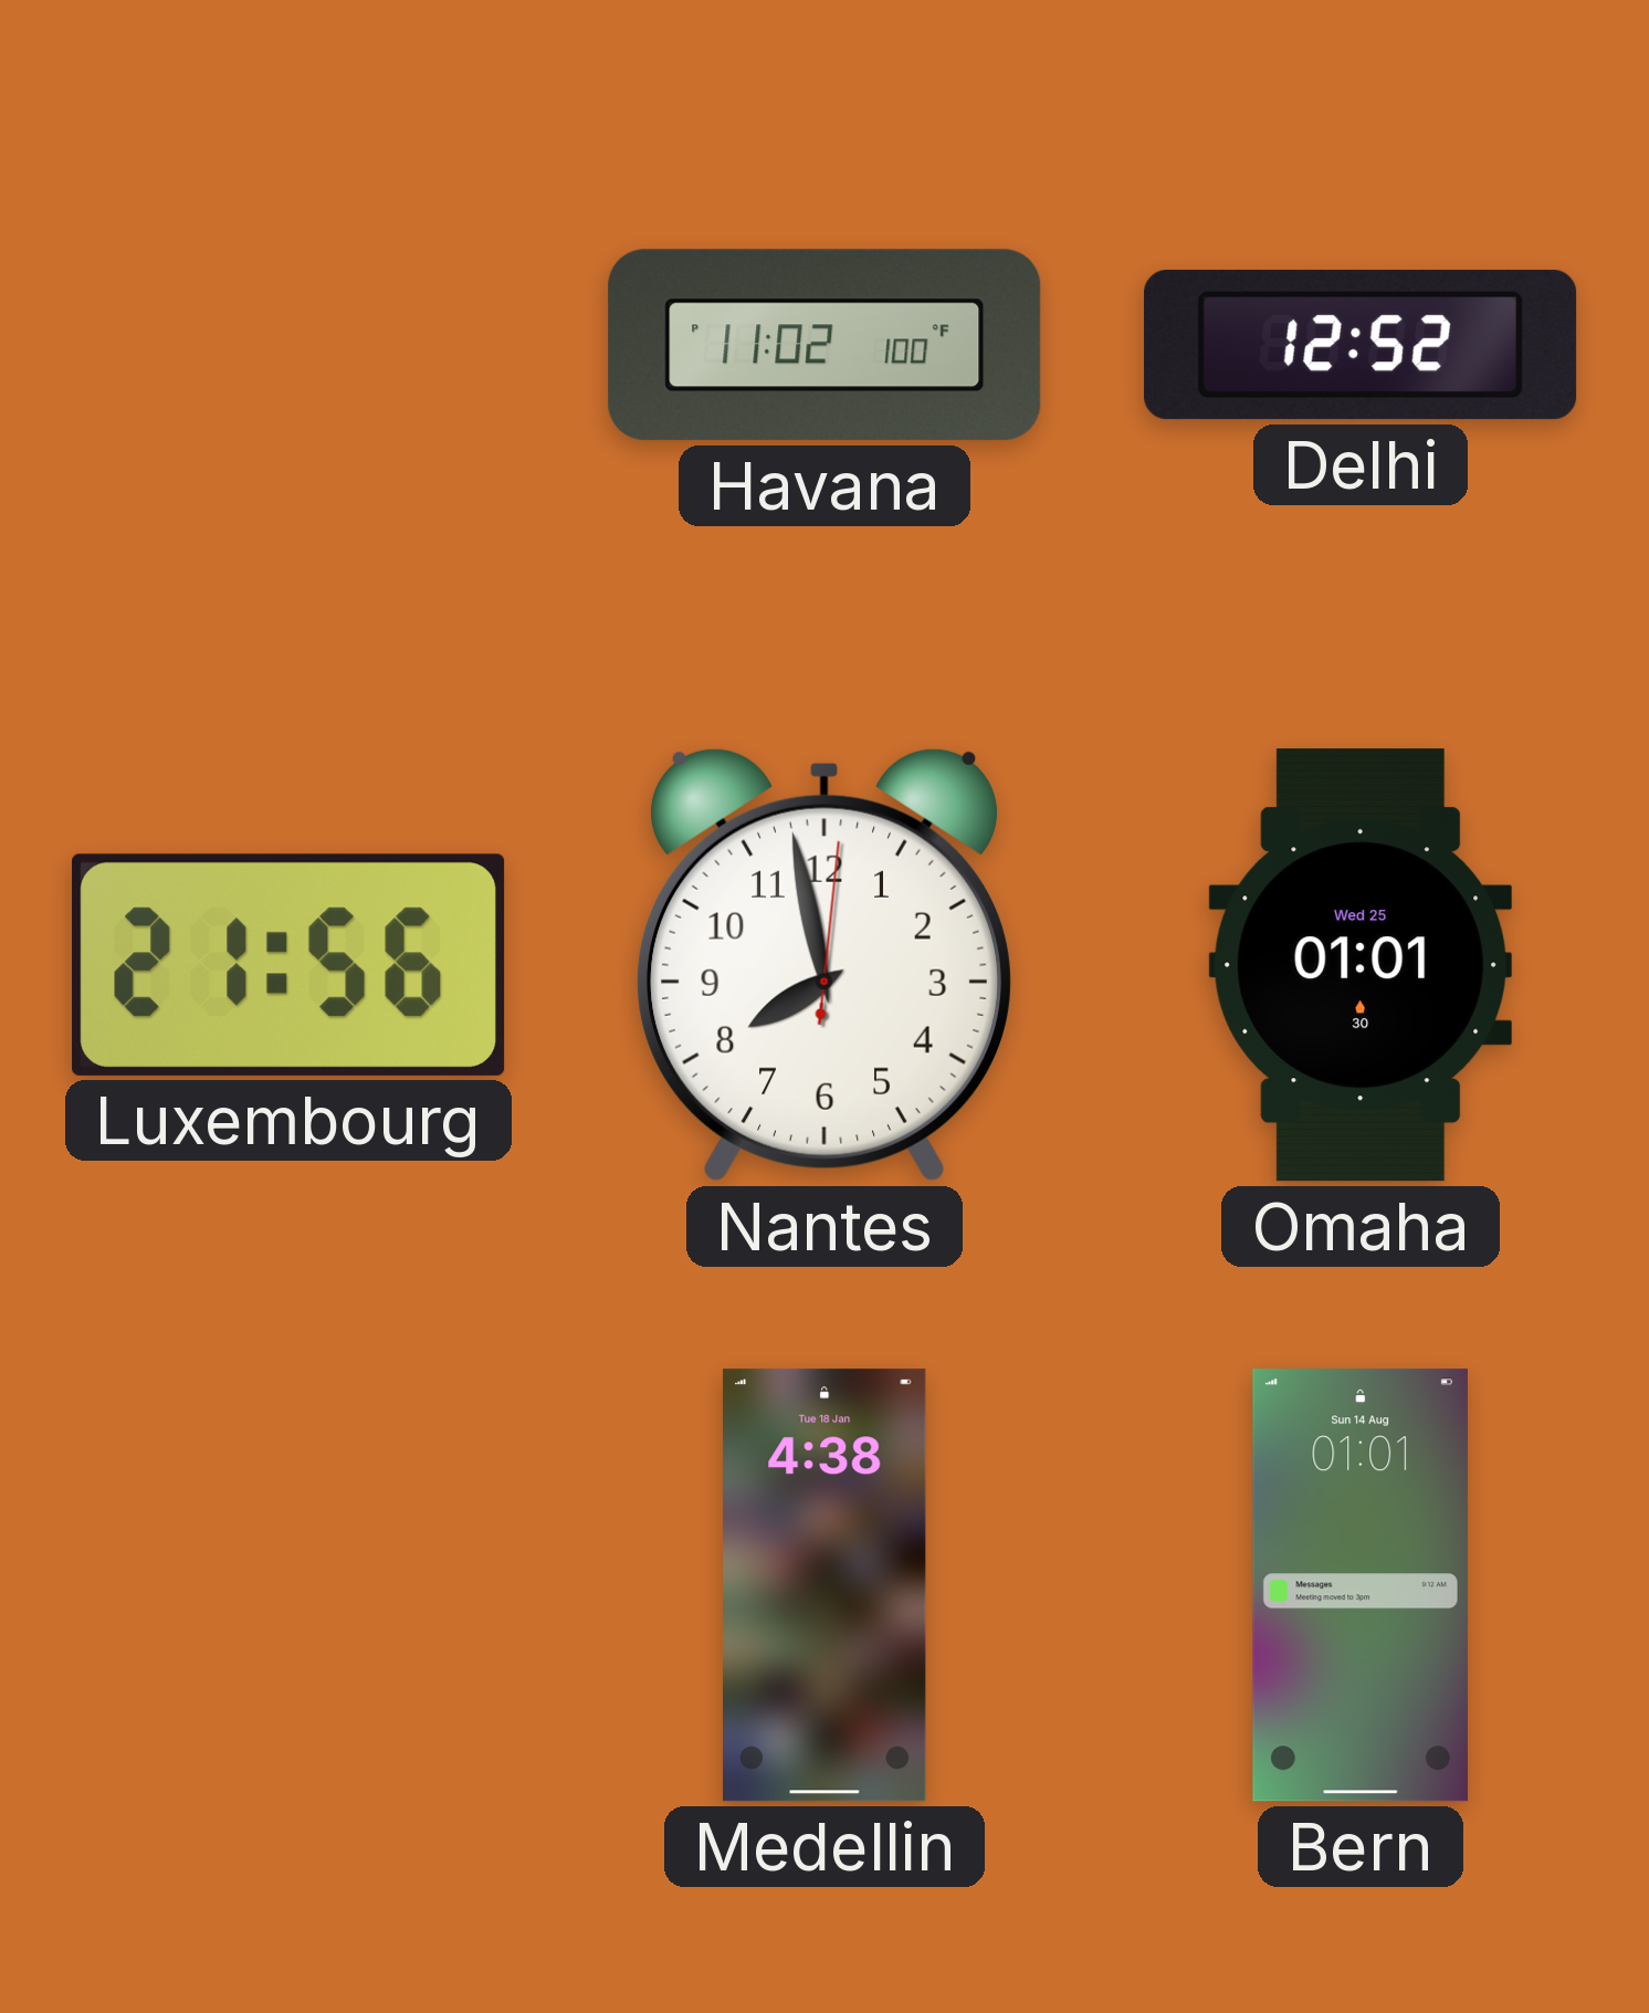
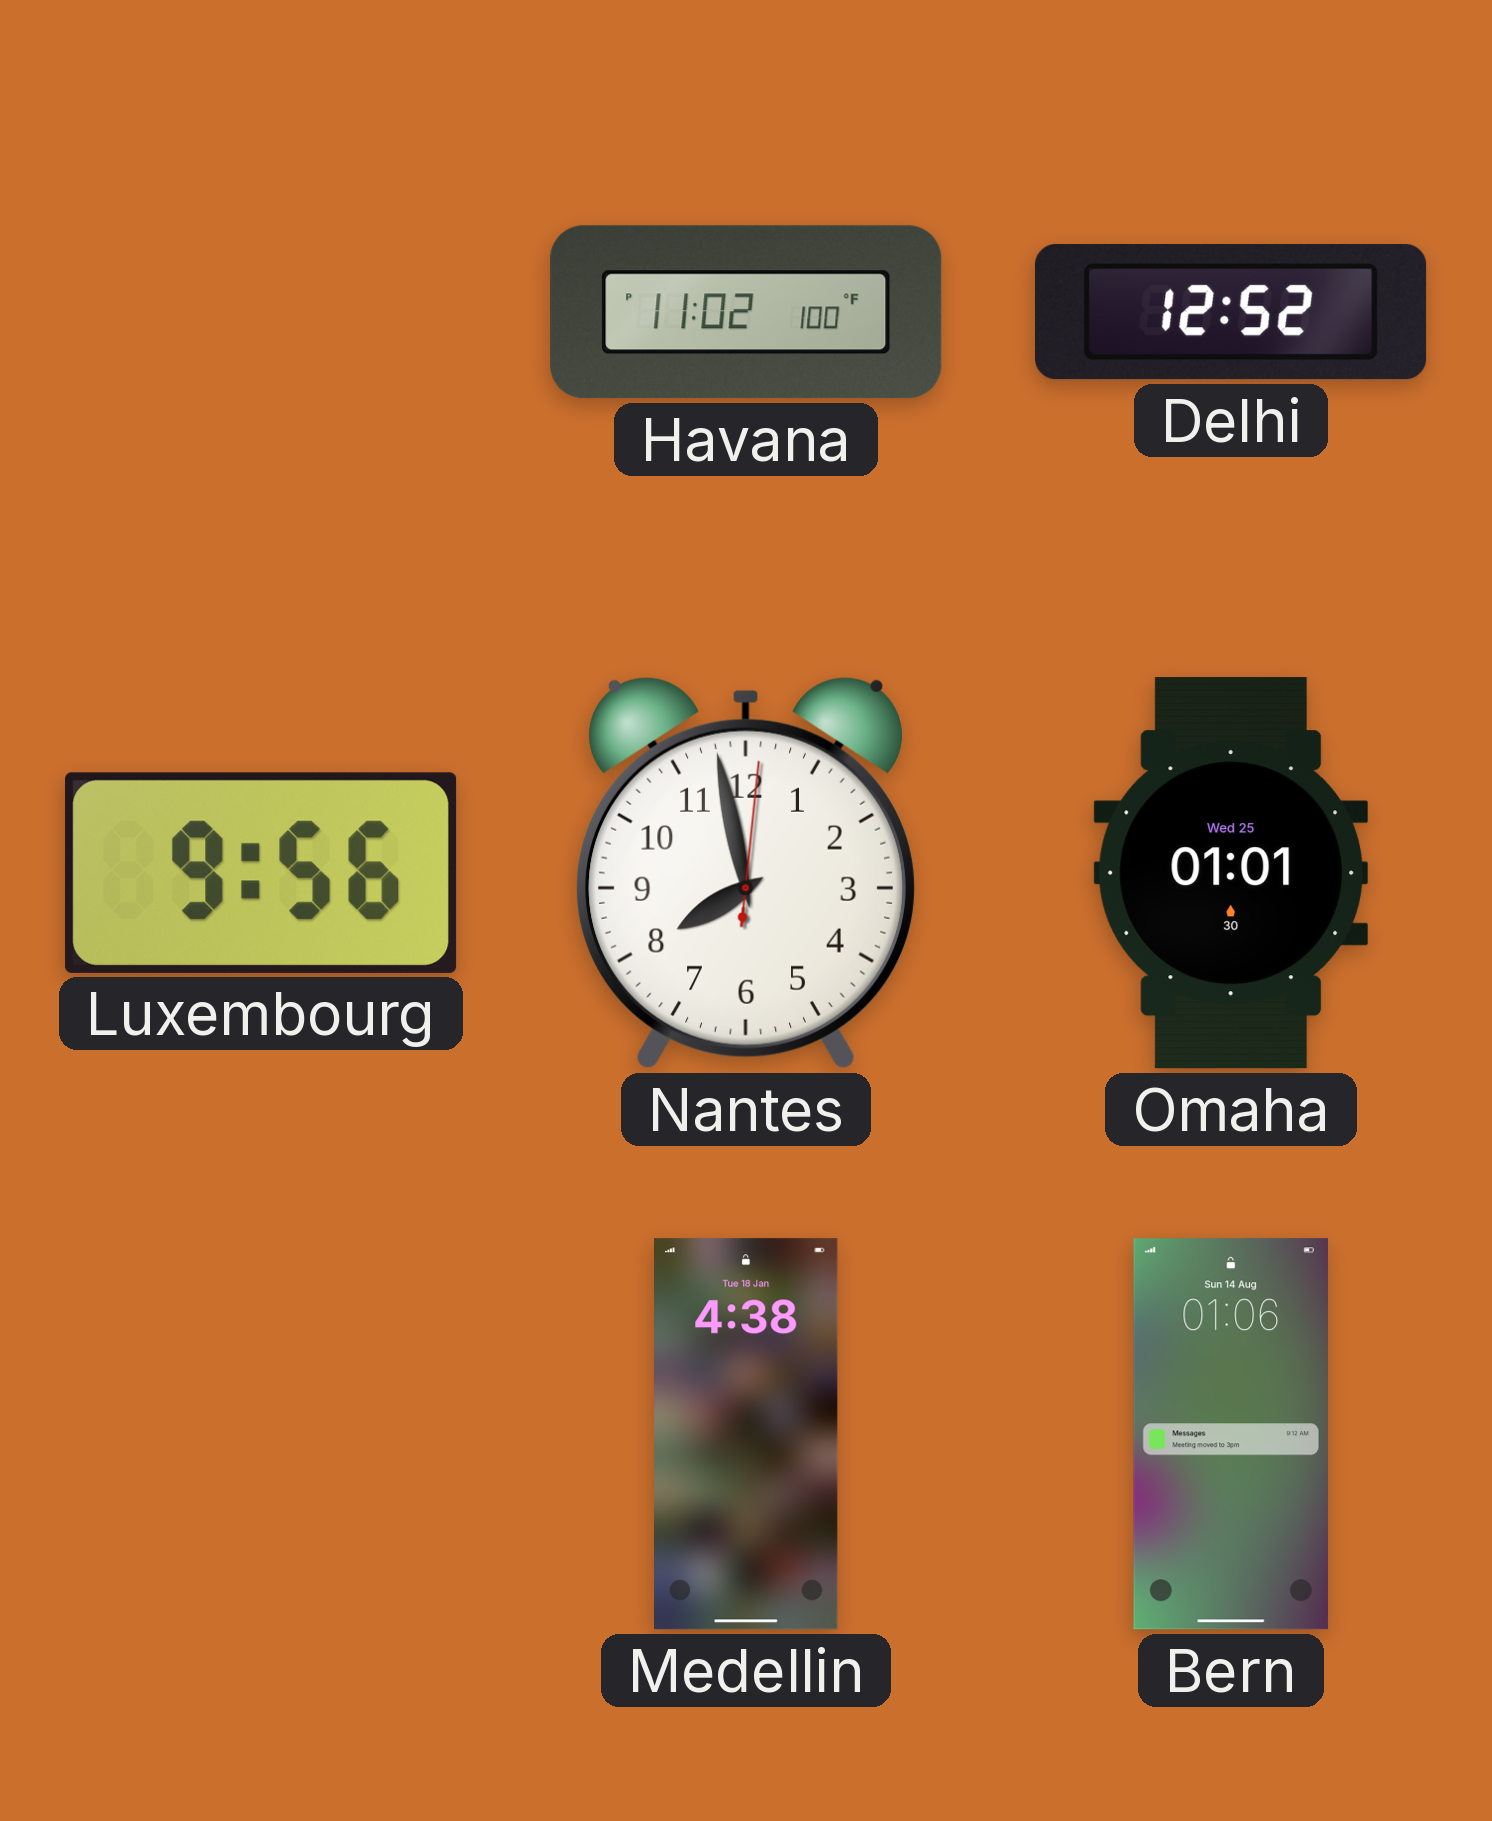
Luxembourg: 21:56 -> 9:56 (261, 873)
Bern: 01:01 -> 01:06 (1231, 1434)
